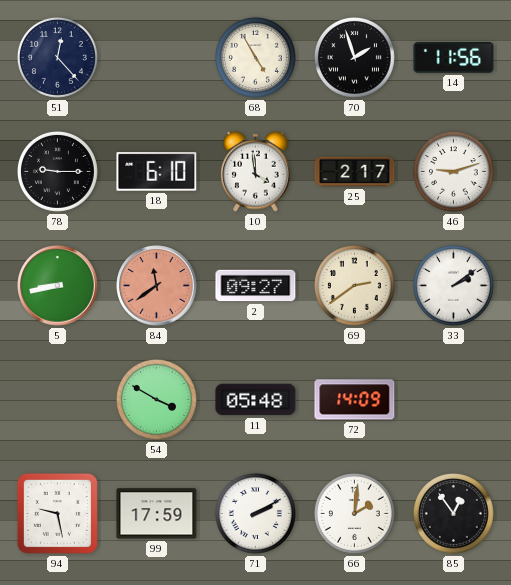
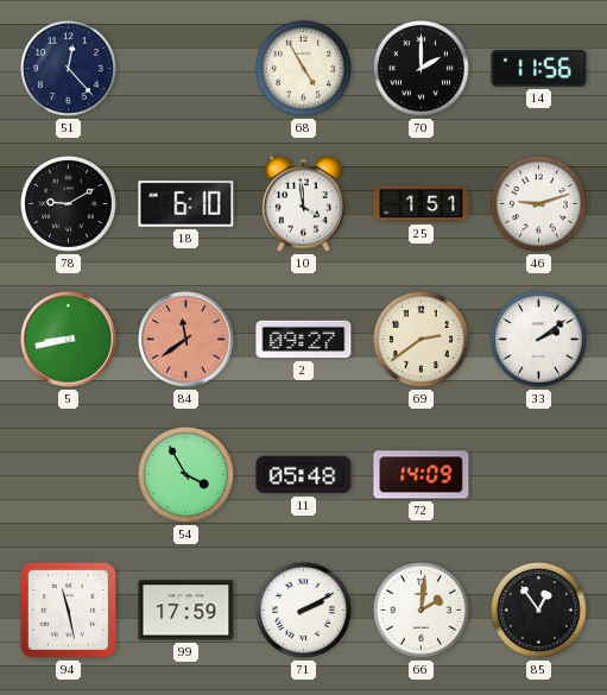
70: 1:57 -> 2:00 (421, 68)
78: 9:15 -> 9:10 (68, 203)
25: 2:17 -> 1:51 (422, 204)
54: 3:50 -> 3:55 (185, 474)
94: 9:28 -> 11:28 (68, 609)
